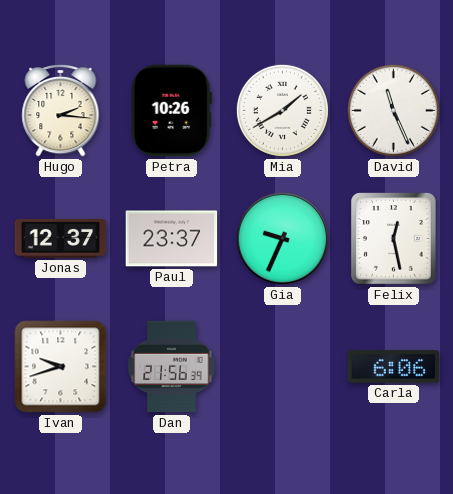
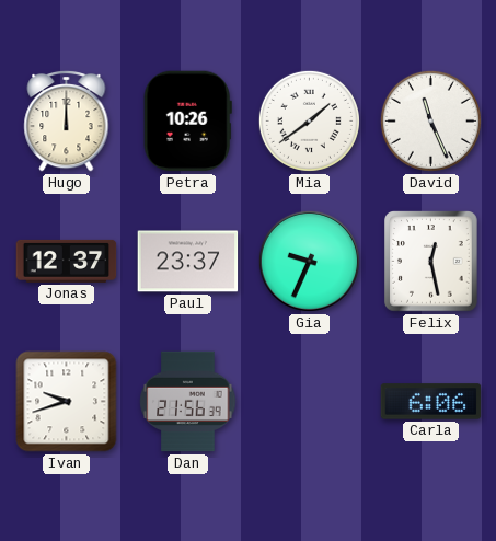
Hugo: 2:16 -> 12:00 (67, 120)
Mia: 1:40 -> 1:39 (309, 120)
